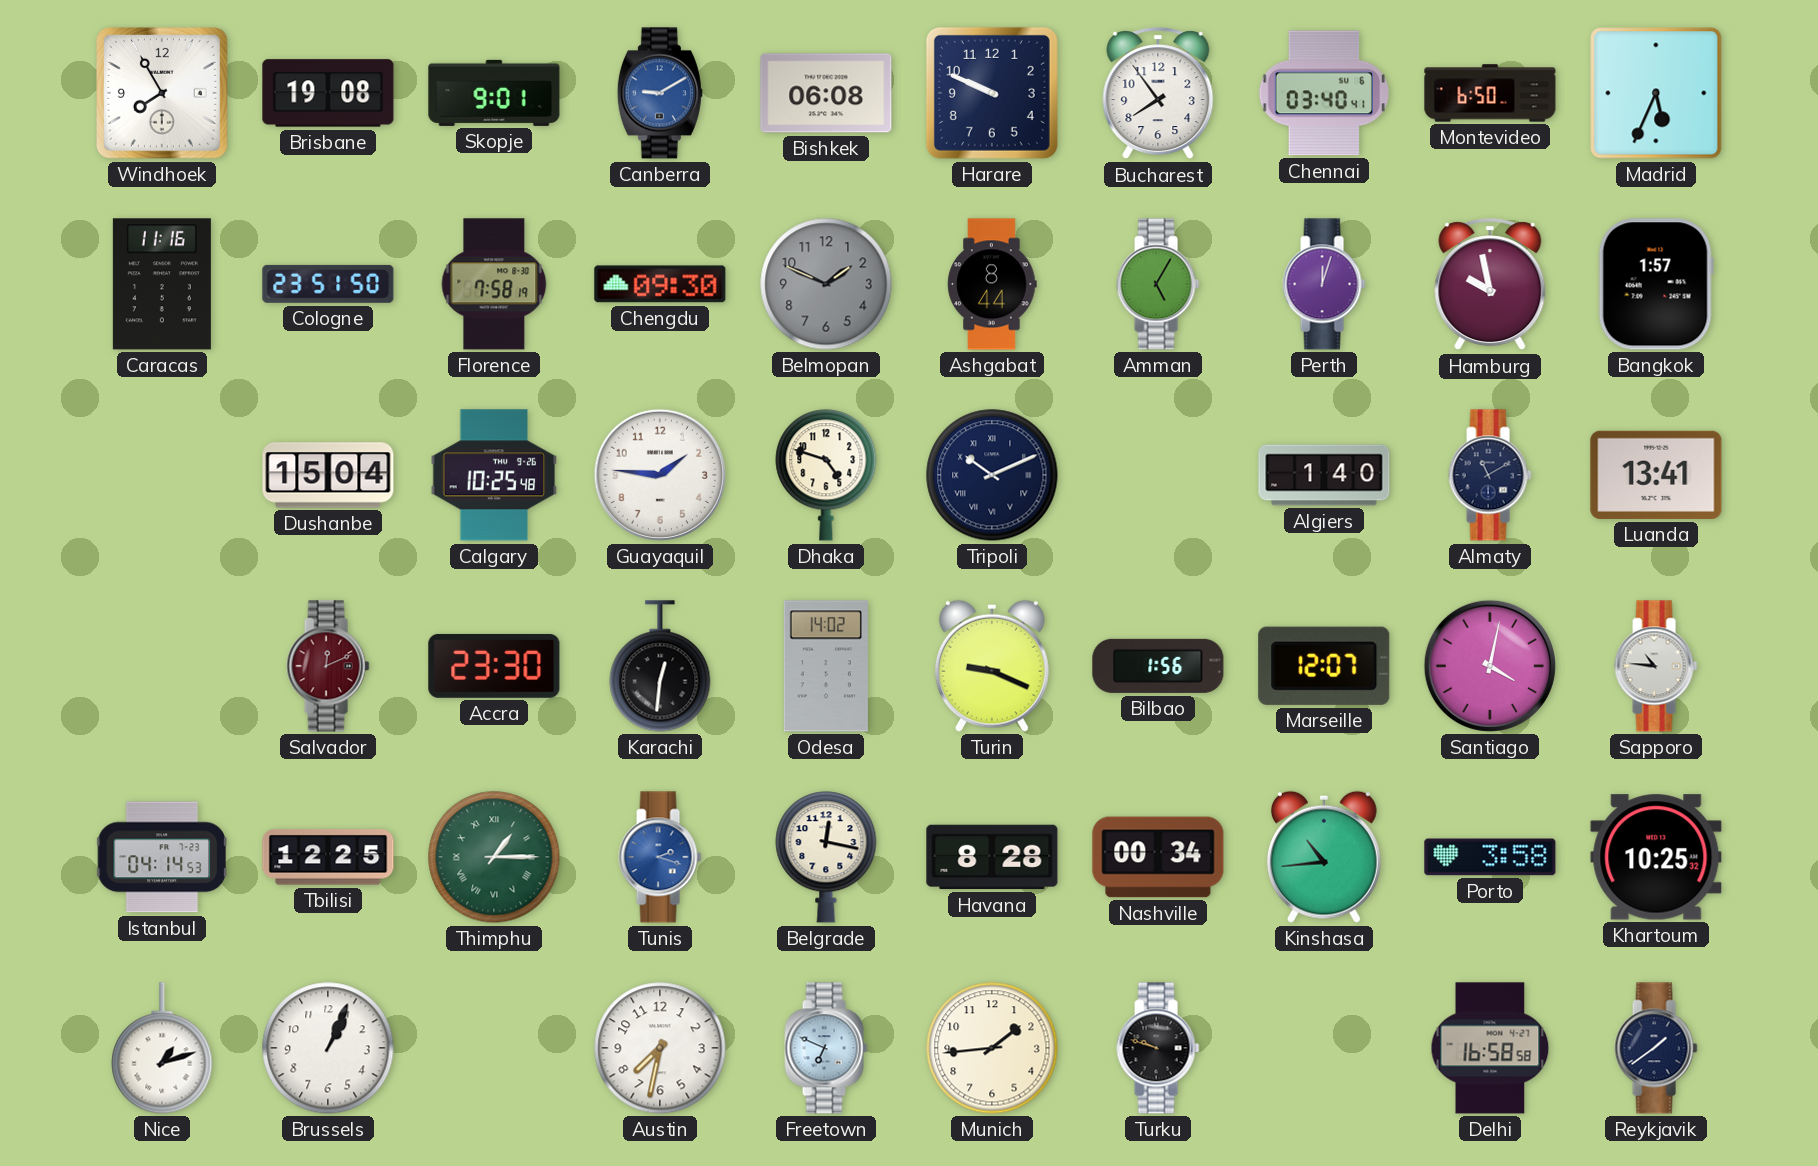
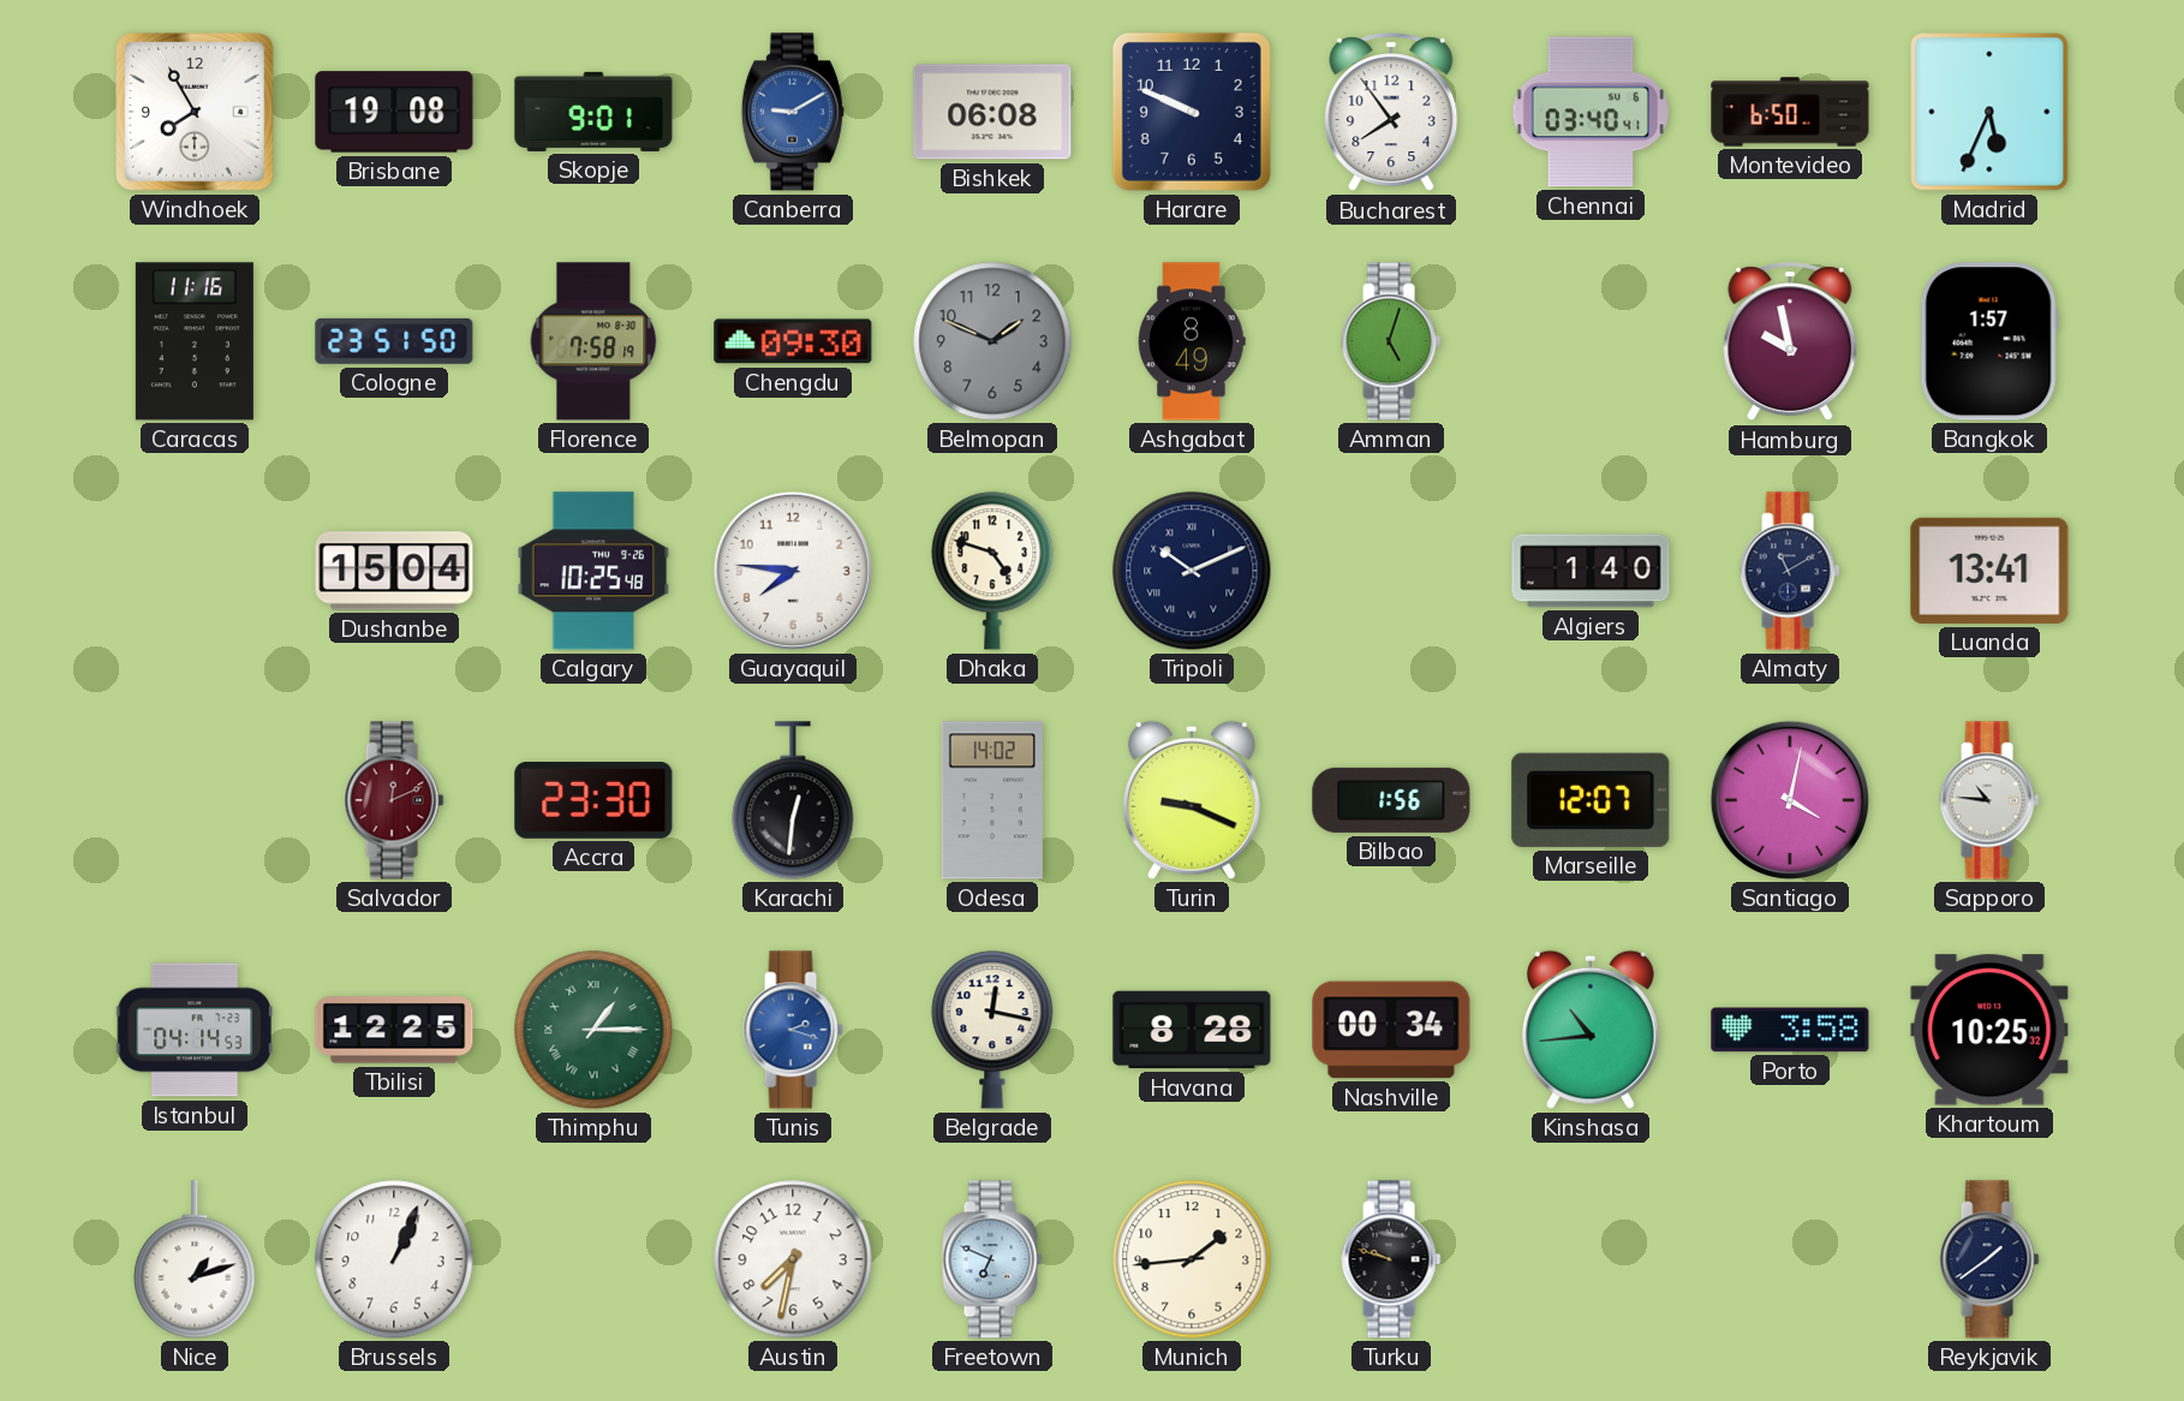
Ashgabat: 8:44 -> 8:49 (1192, 341)
Amman: 5:05 -> 5:03 (1391, 341)
Perth: 12:03 -> none (1324, 284)
Guayaquil: 1:46 -> 7:46 (793, 571)
Delhi: 16:58 -> none (1490, 1048)
